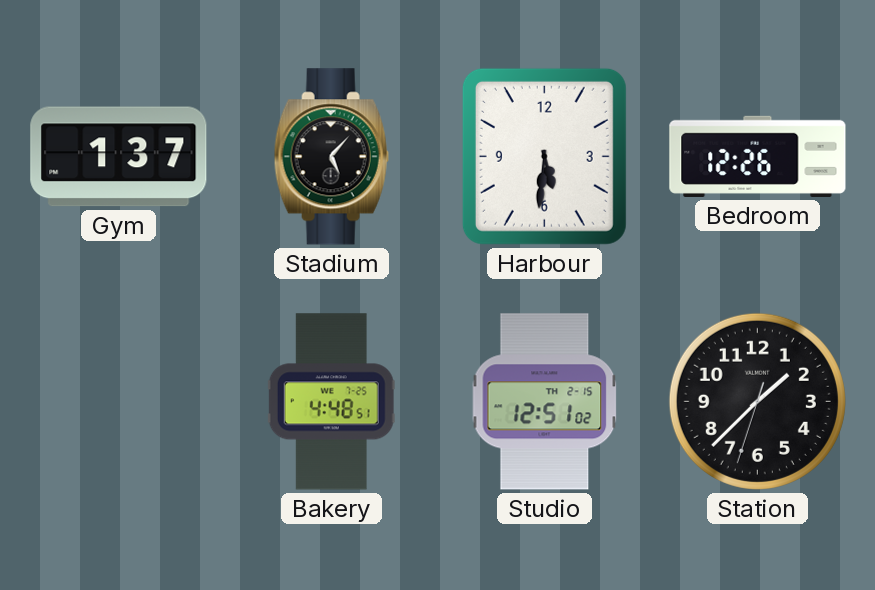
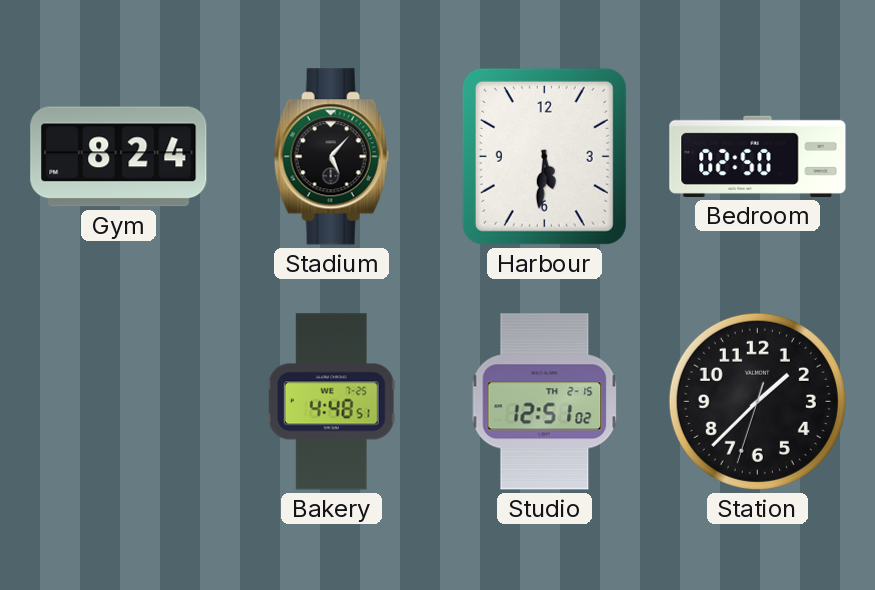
Gym: 1:37 -> 8:24 (119, 157)
Bedroom: 12:26 -> 02:50 (758, 156)
